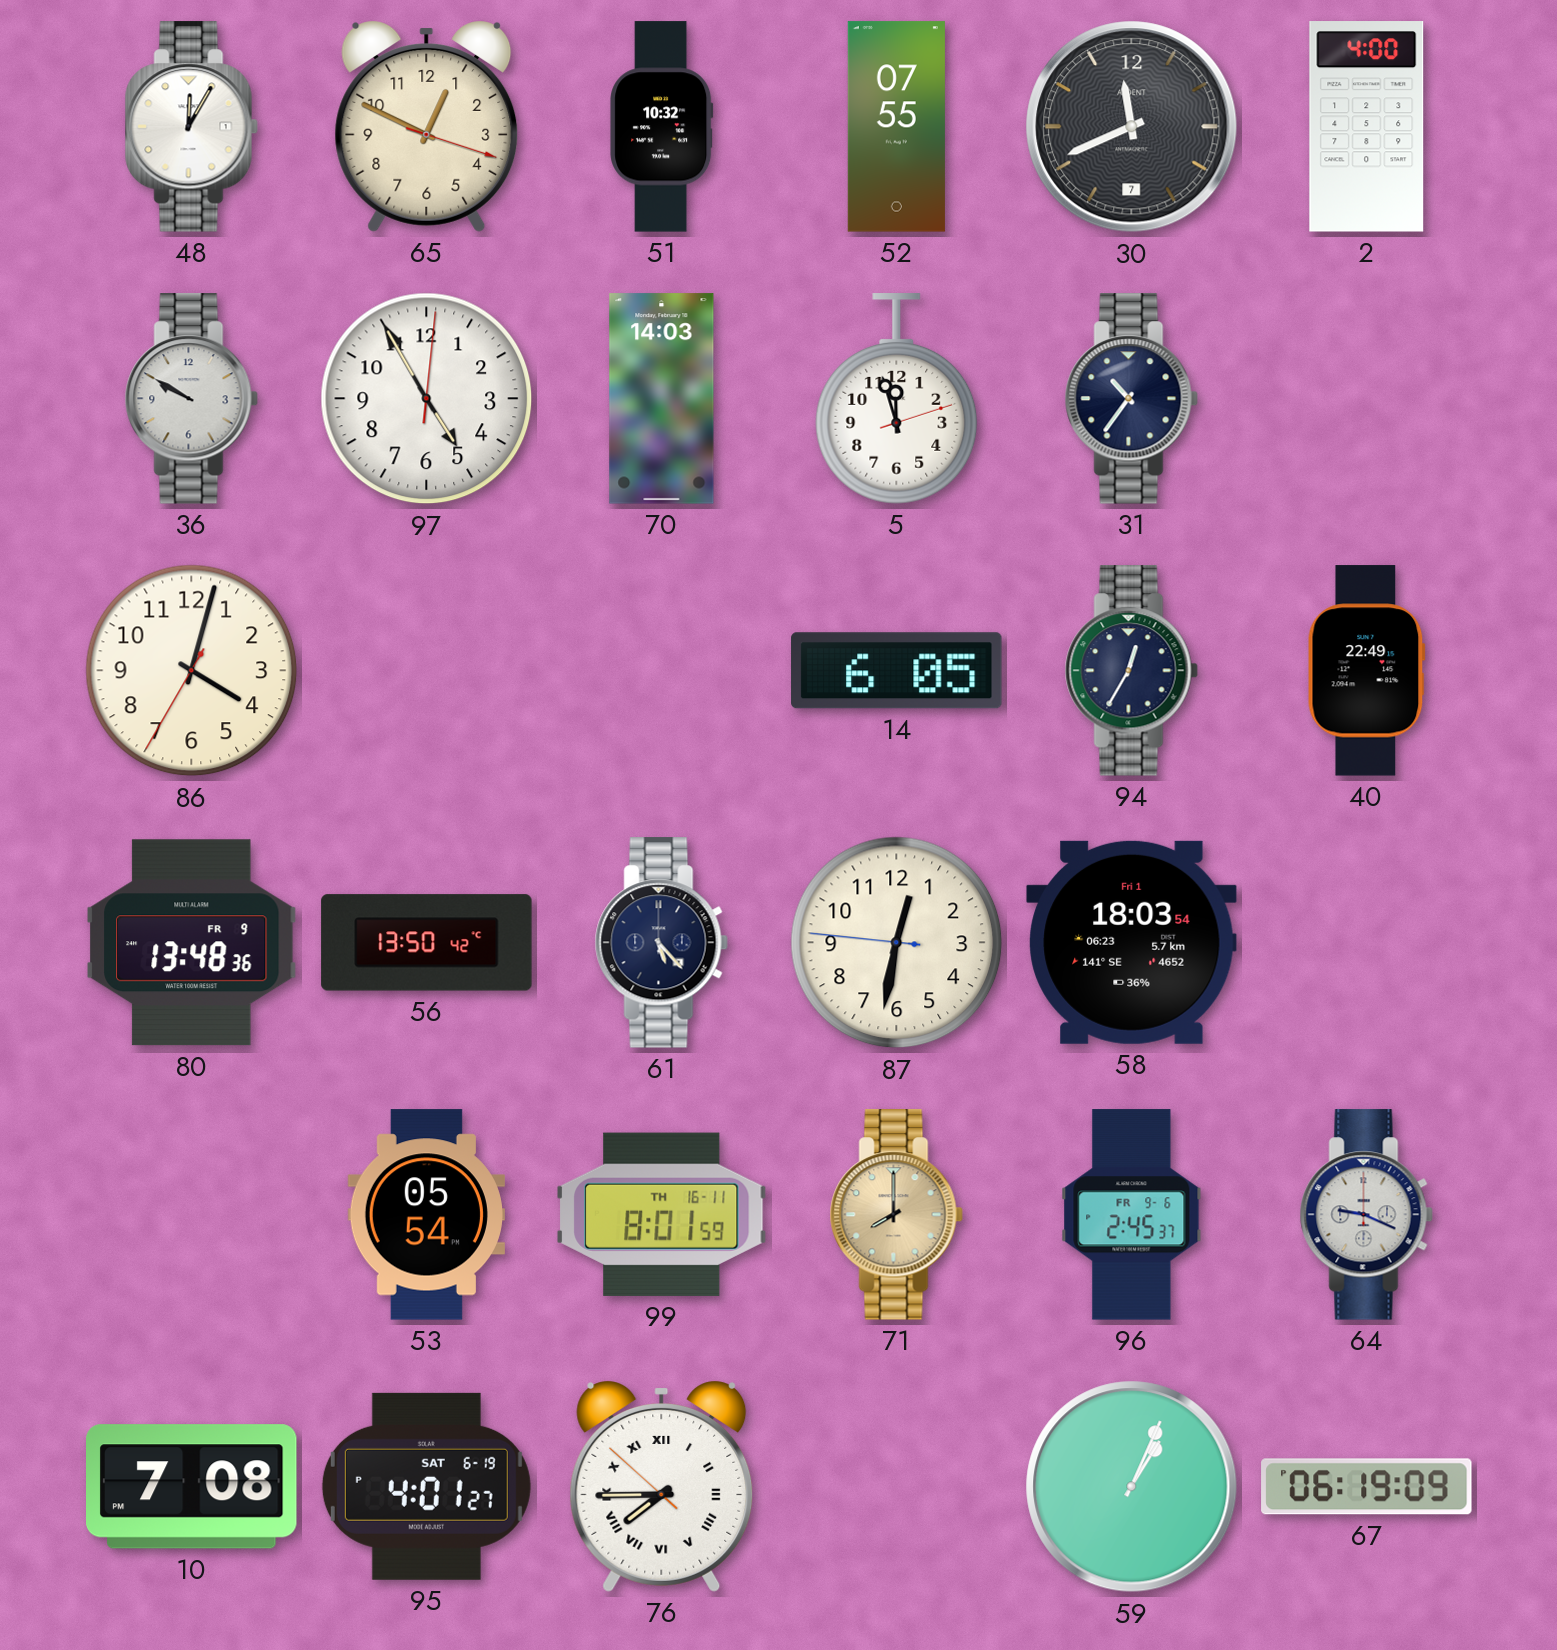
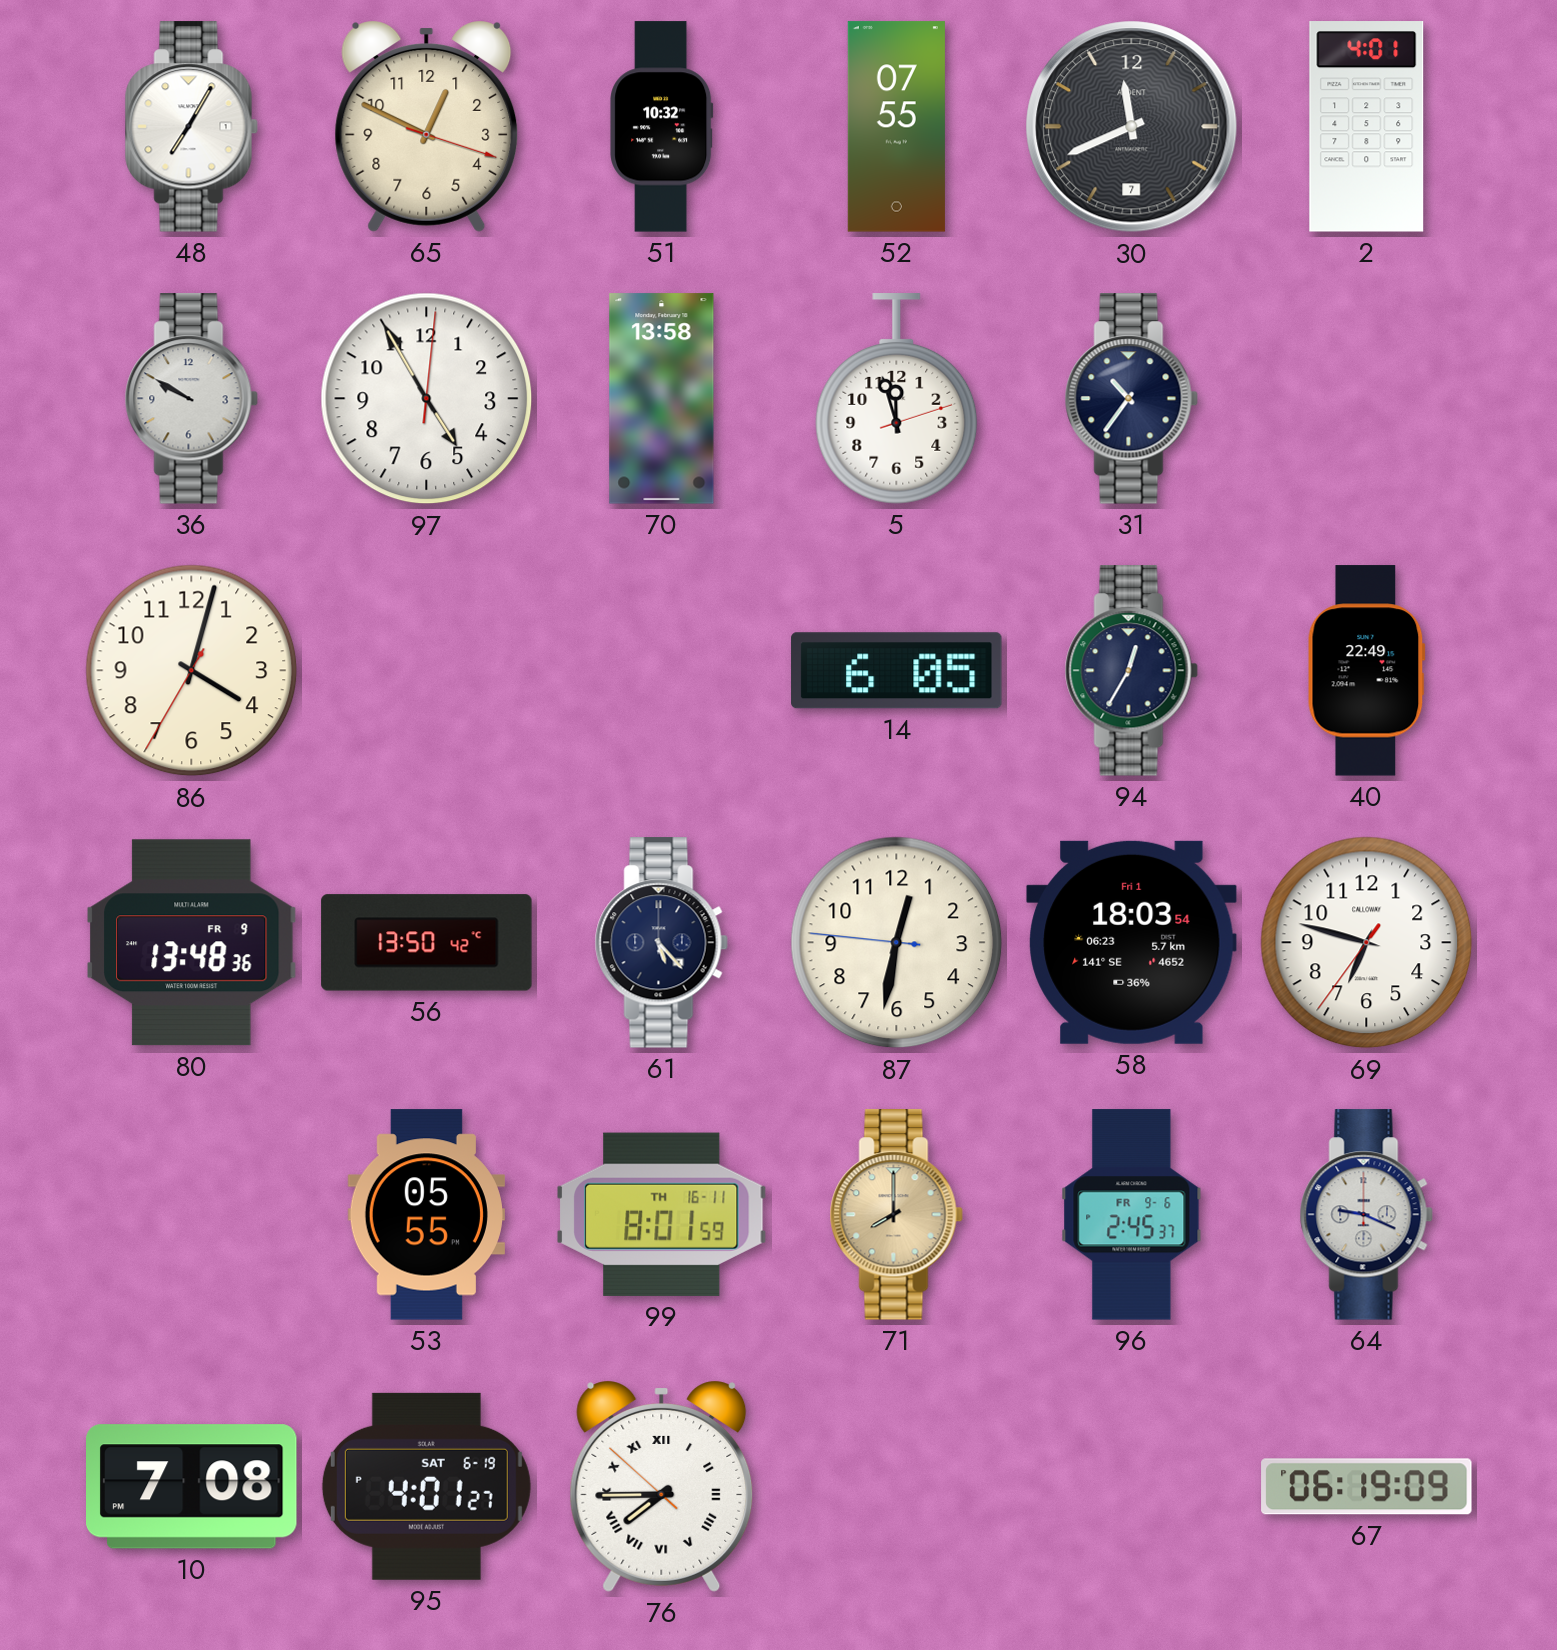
48: 12:05 -> 7:05 (191, 127)
2: 4:00 -> 4:01 (1367, 127)
70: 14:03 -> 13:58 (662, 399)
69: none -> 6:47 (1367, 943)
53: 05:54 -> 05:55 (426, 1215)
59: 1:04 -> none (1132, 1487)
